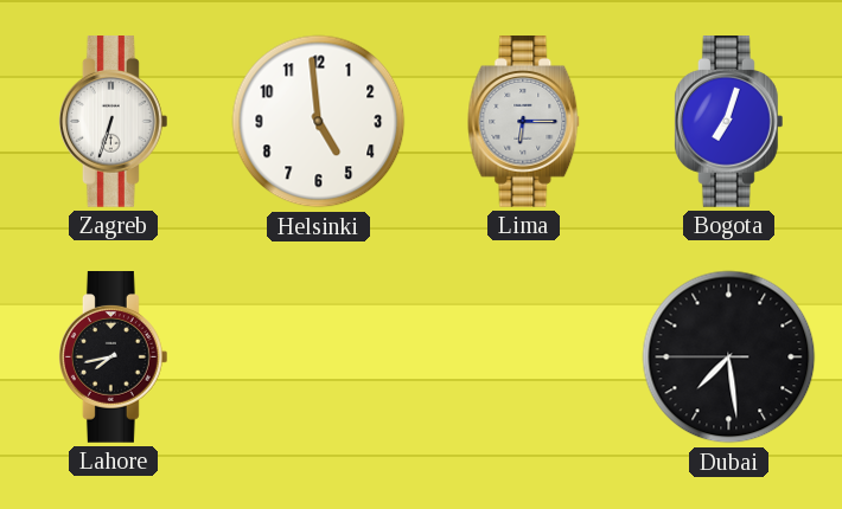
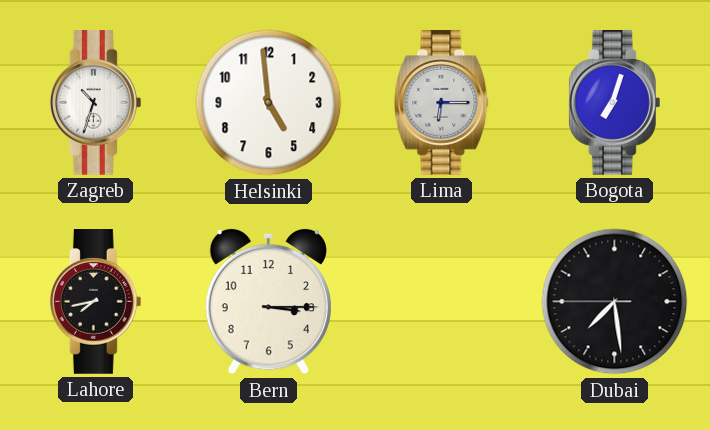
Zagreb: 6:33 -> 10:33 (95, 103)
Bern: none -> 3:15 (268, 302)
